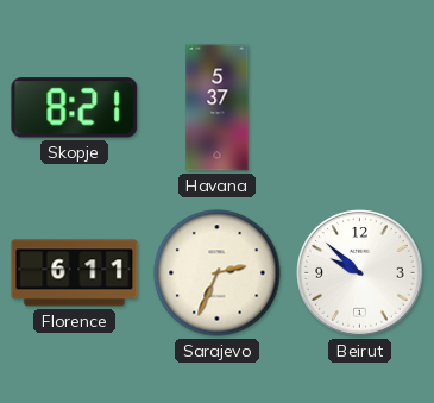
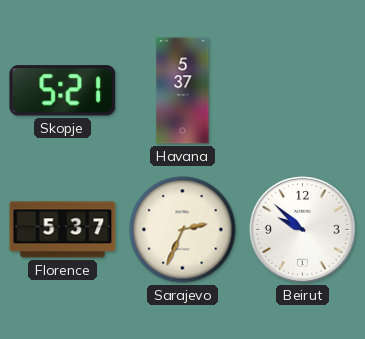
Skopje: 8:21 -> 5:21 (63, 91)
Florence: 6:11 -> 5:37 (63, 230)
